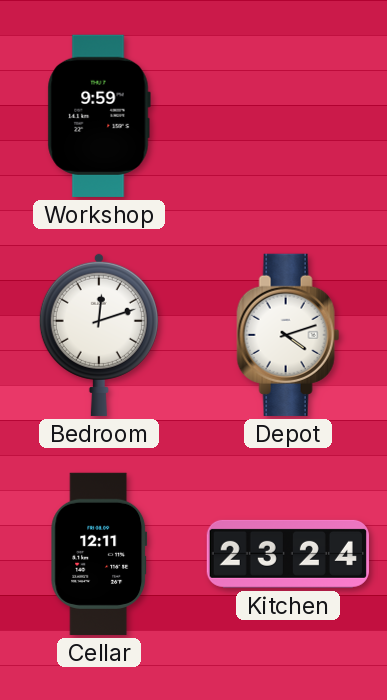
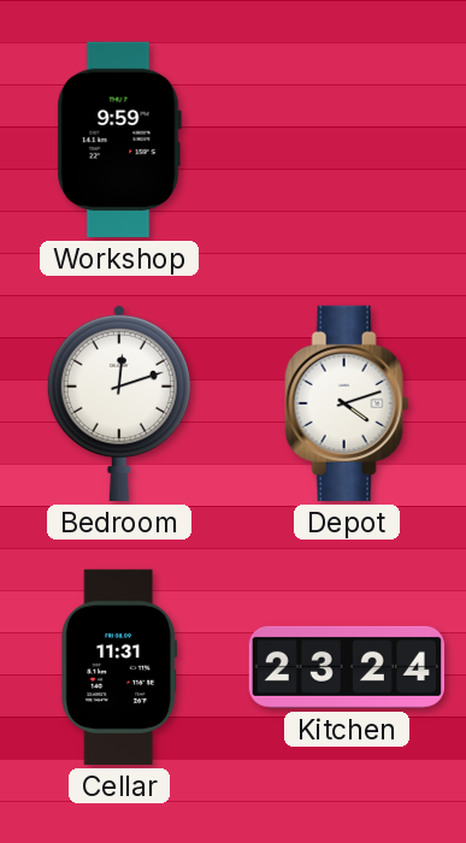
Cellar: 12:11 -> 11:31 (119, 667)
